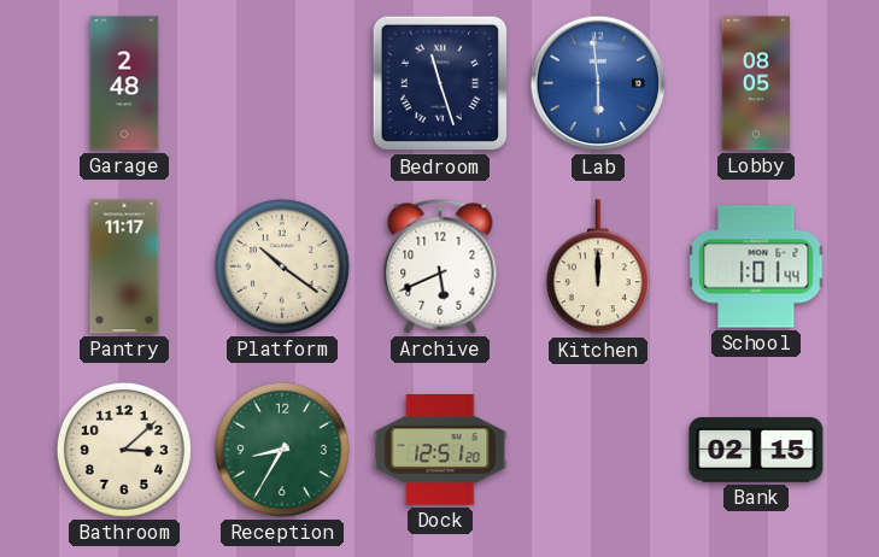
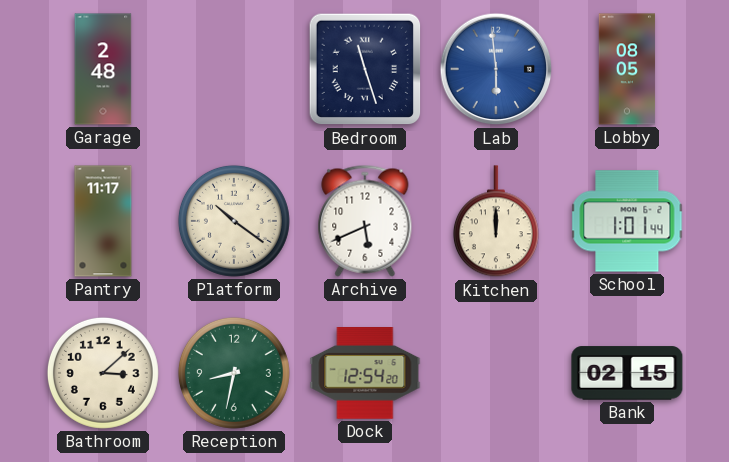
Reception: 8:35 -> 8:32 (234, 373)
Dock: 12:51 -> 12:54 (365, 373)
